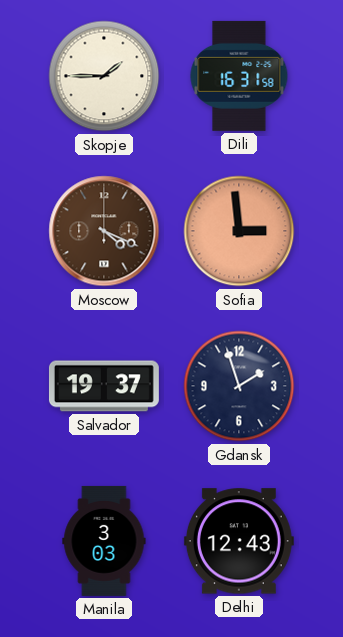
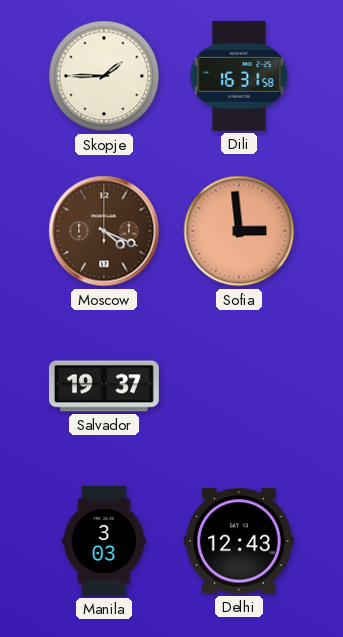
Gdansk: 1:57 -> none (239, 386)
